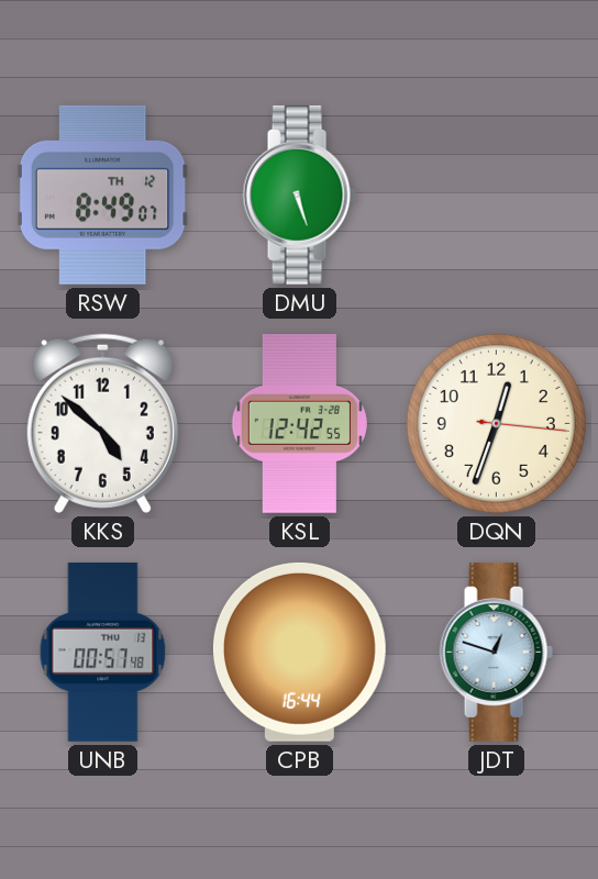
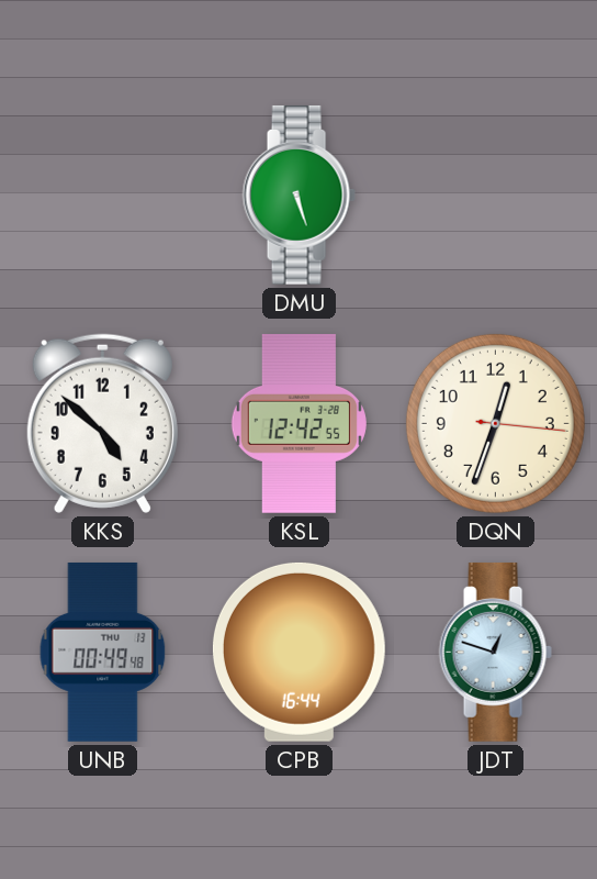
RSW: 8:49 -> none (102, 194)
UNB: 00:57 -> 00:49 (103, 652)
